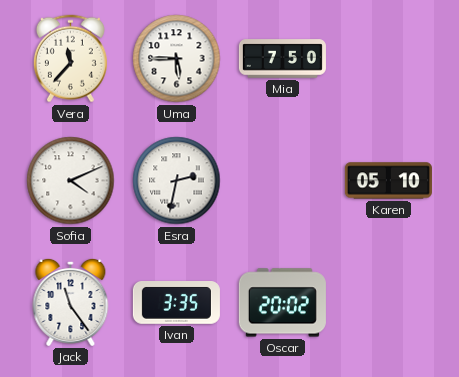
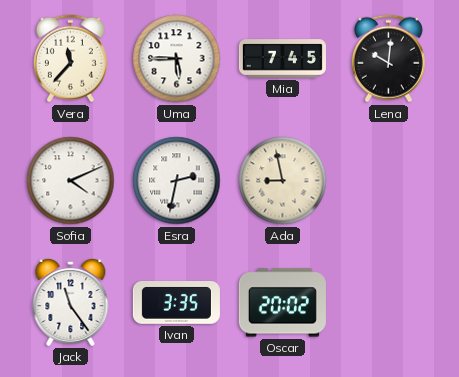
Mia: 7:50 -> 7:45 (282, 59)
Lena: none -> 10:01 (388, 59)
Ada: none -> 8:58 (283, 181)
Karen: 05:10 -> none (388, 181)
